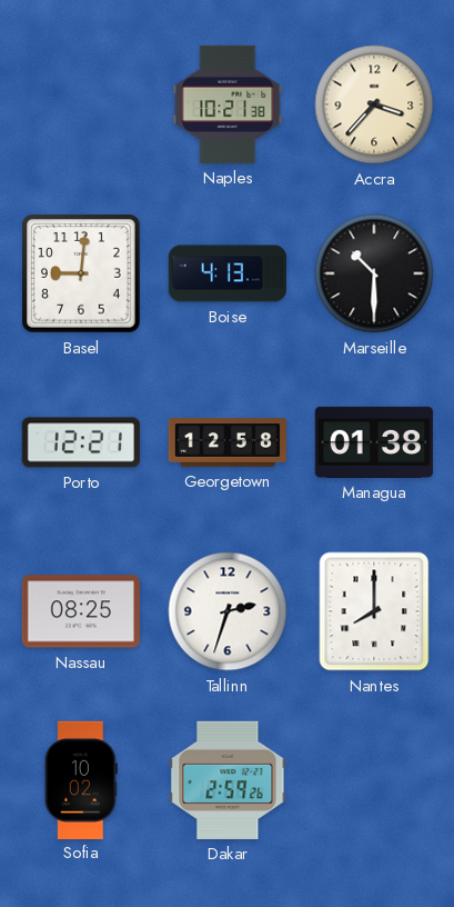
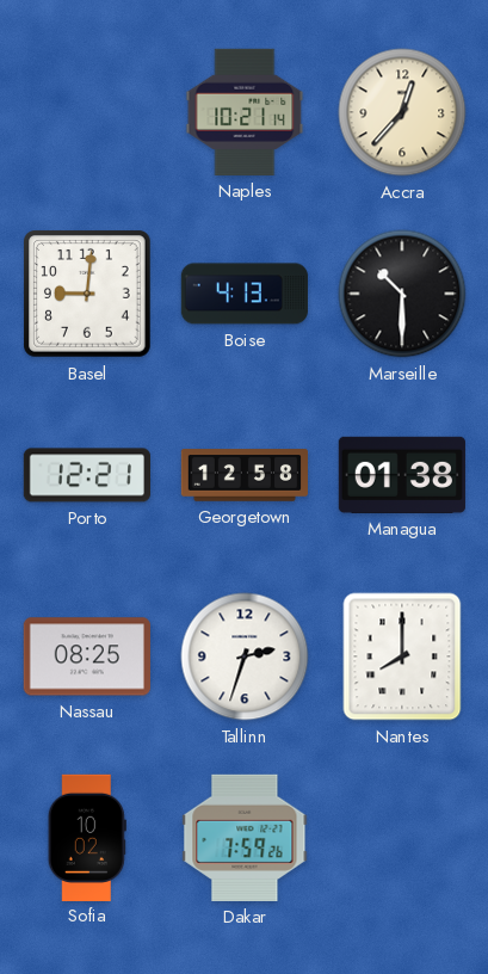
Naples: 10:21:38 -> 10:21:14 (245, 112)
Accra: 3:37 -> 12:37 (402, 112)
Dakar: 2:59 -> 7:59 (245, 838)
